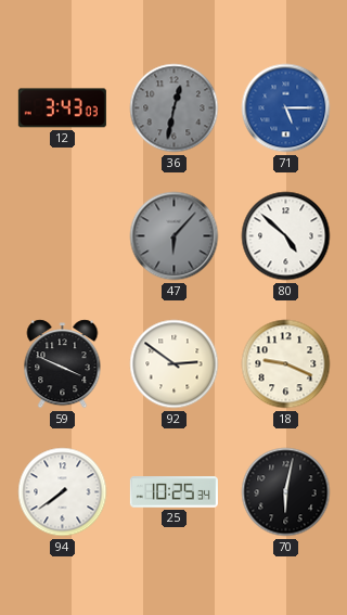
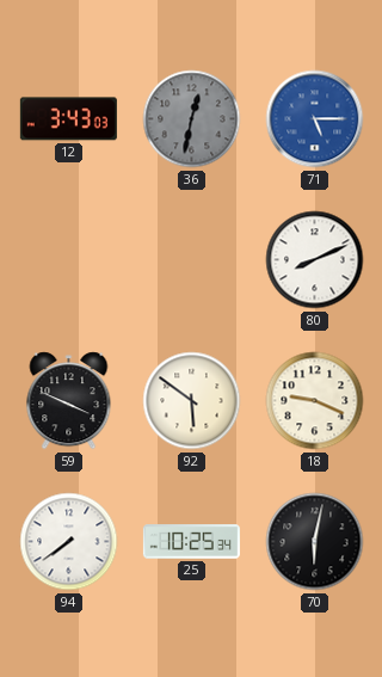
47: 6:07 -> none (175, 236)
80: 4:52 -> 8:11 (315, 260)
92: 2:51 -> 5:51 (192, 401)
